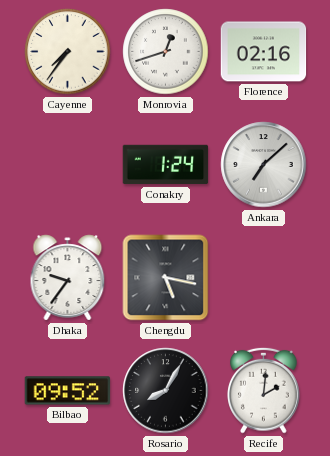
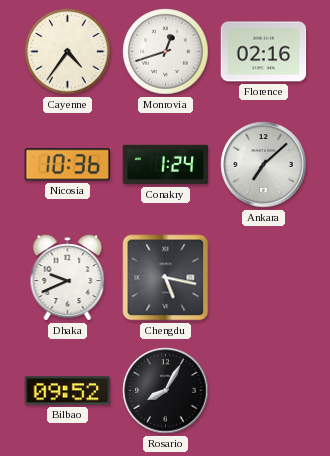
Cayenne: 7:36 -> 4:36 (68, 52)
Nicosia: none -> 10:36 (67, 165)
Dhaka: 9:36 -> 9:41 (68, 278)
Recife: 2:01 -> none (264, 390)
